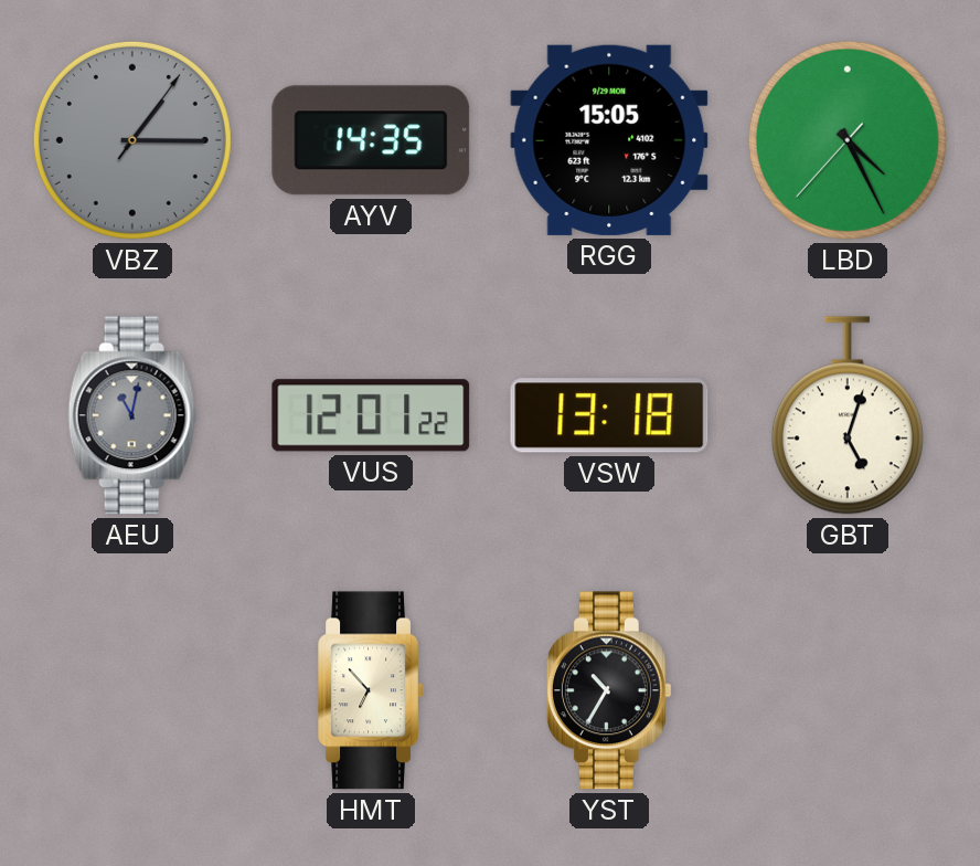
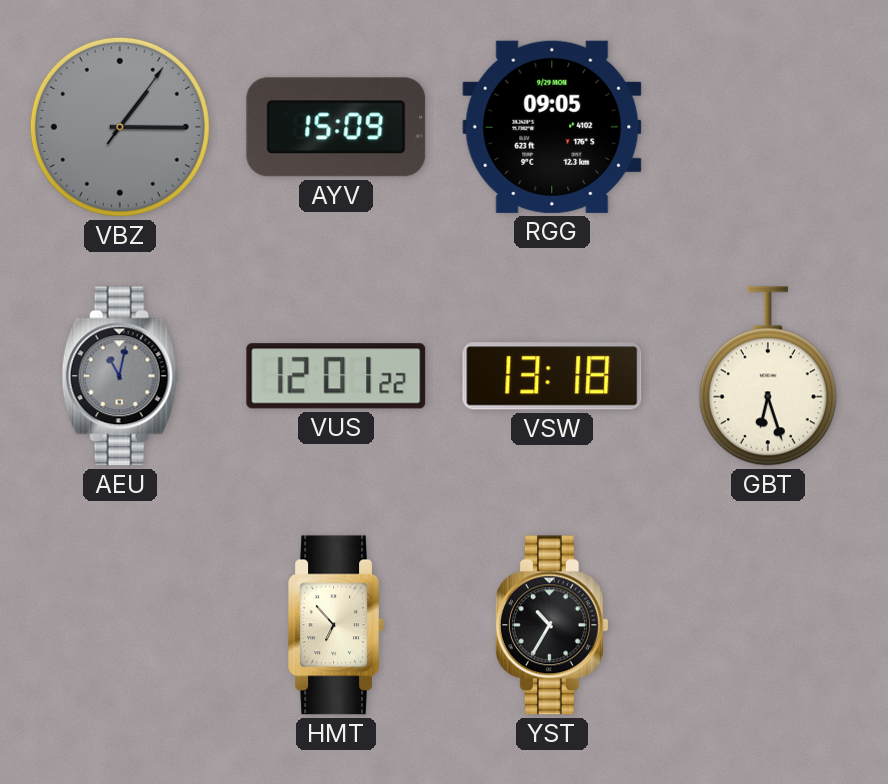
AYV: 14:35 -> 15:09 (336, 127)
RGG: 15:05 -> 09:05 (552, 127)
LBD: 4:25 -> none (848, 140)
GBT: 5:03 -> 6:27 (768, 376)
